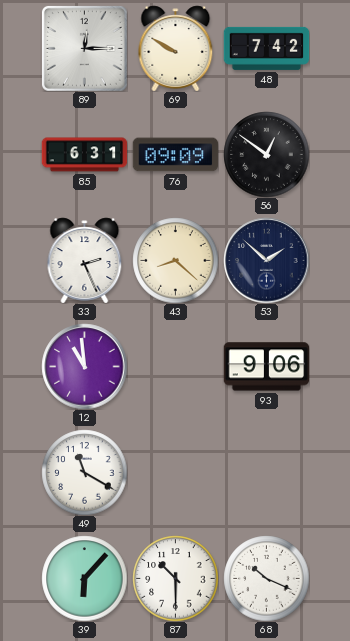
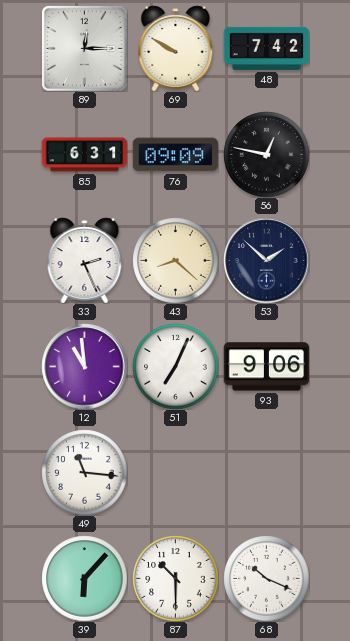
56: 12:51 -> 12:47 (266, 154)
51: none -> 7:04 (175, 366)
49: 11:20 -> 11:16 (84, 472)
